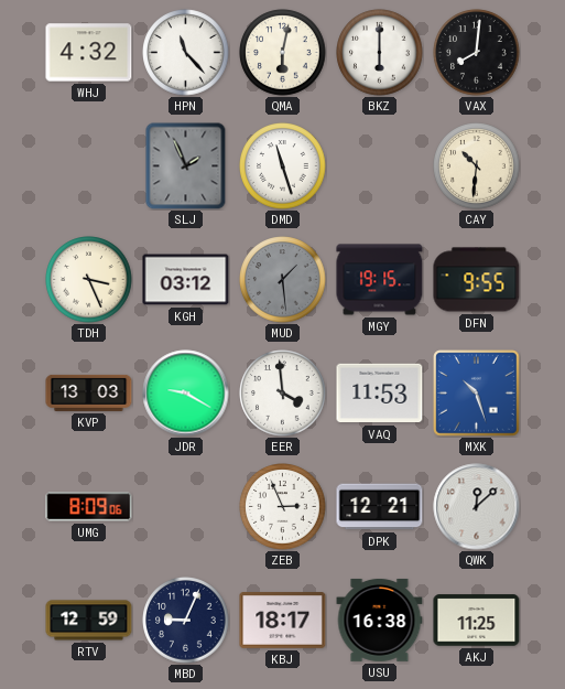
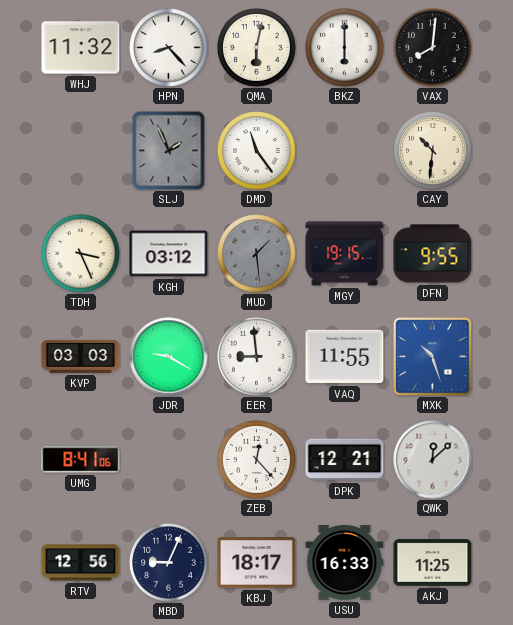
WHJ: 4:32 -> 11:32 (81, 48)
HPN: 11:23 -> 8:23 (169, 48)
DMD: 11:27 -> 11:24 (257, 151)
KVP: 13:03 -> 03:03 (81, 356)
EER: 3:59 -> 8:59 (257, 357)
VAQ: 11:53 -> 11:55 (345, 357)
UMG: 8:09 -> 8:41 (81, 460)
ZEB: 2:56 -> 12:23 (257, 460)
RTV: 12:59 -> 12:56 (81, 563)
USU: 16:38 -> 16:33 (345, 562)
